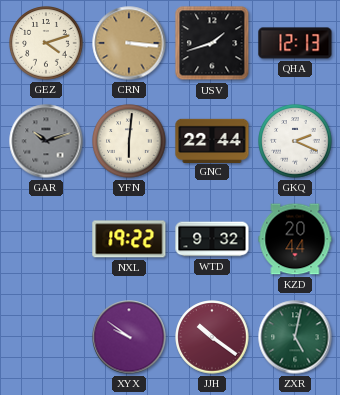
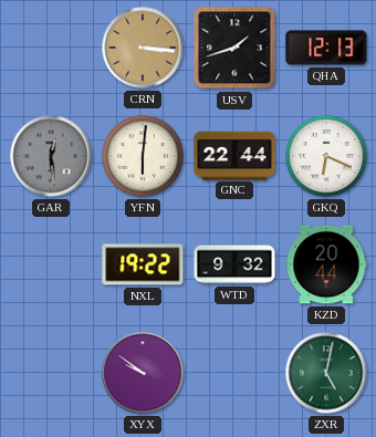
GEZ: 4:12 -> none (46, 43)
GAR: 10:12 -> 12:29 (51, 156)
GKQ: 2:19 -> 6:19 (326, 156)
JJH: 10:21 -> none (212, 337)
